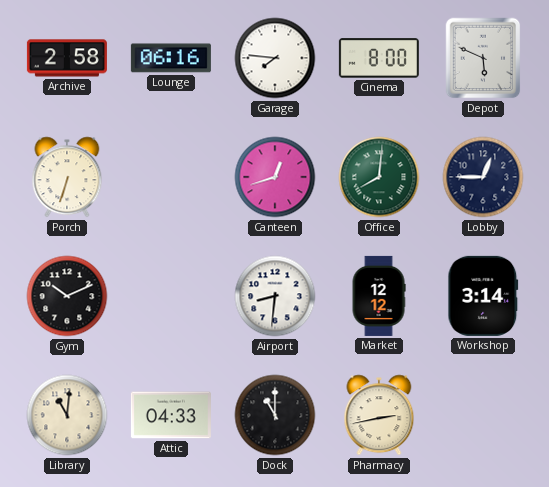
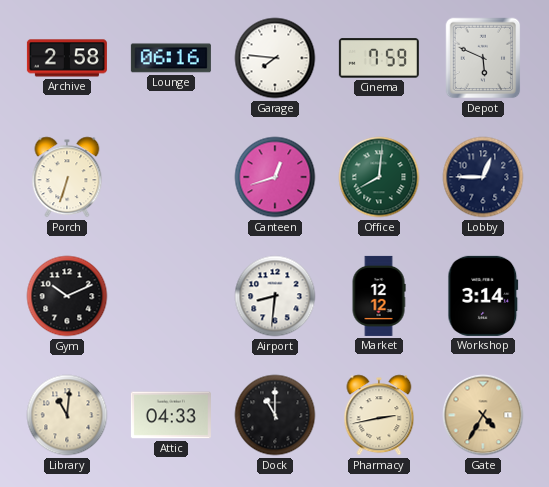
Cinema: 8:00 -> 7:59 (379, 58)
Gate: none -> 4:35 (483, 415)
